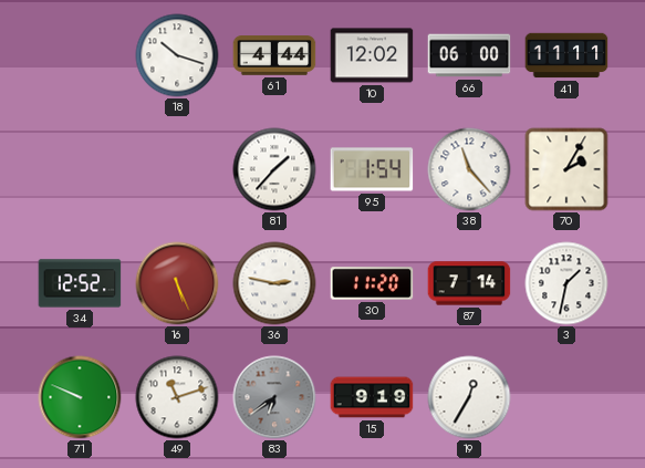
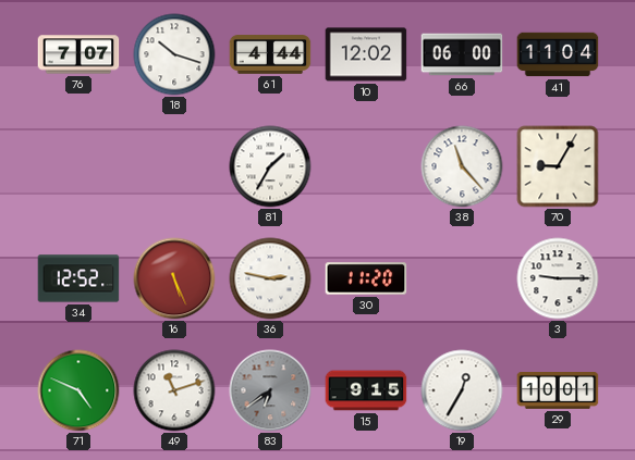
76: none -> 7:07 (78, 54)
41: 11:11 -> 11:04 (558, 54)
81: 1:37 -> 1:35 (270, 166)
95: 1:54 -> none (372, 169)
70: 2:05 -> 9:05 (558, 166)
87: 7:14 -> none (469, 283)
3: 1:32 -> 9:15 (558, 278)
71: 9:49 -> 4:49 (78, 390)
15: 9:19 -> 9:15 (366, 390)
29: none -> 10:01 (558, 391)
